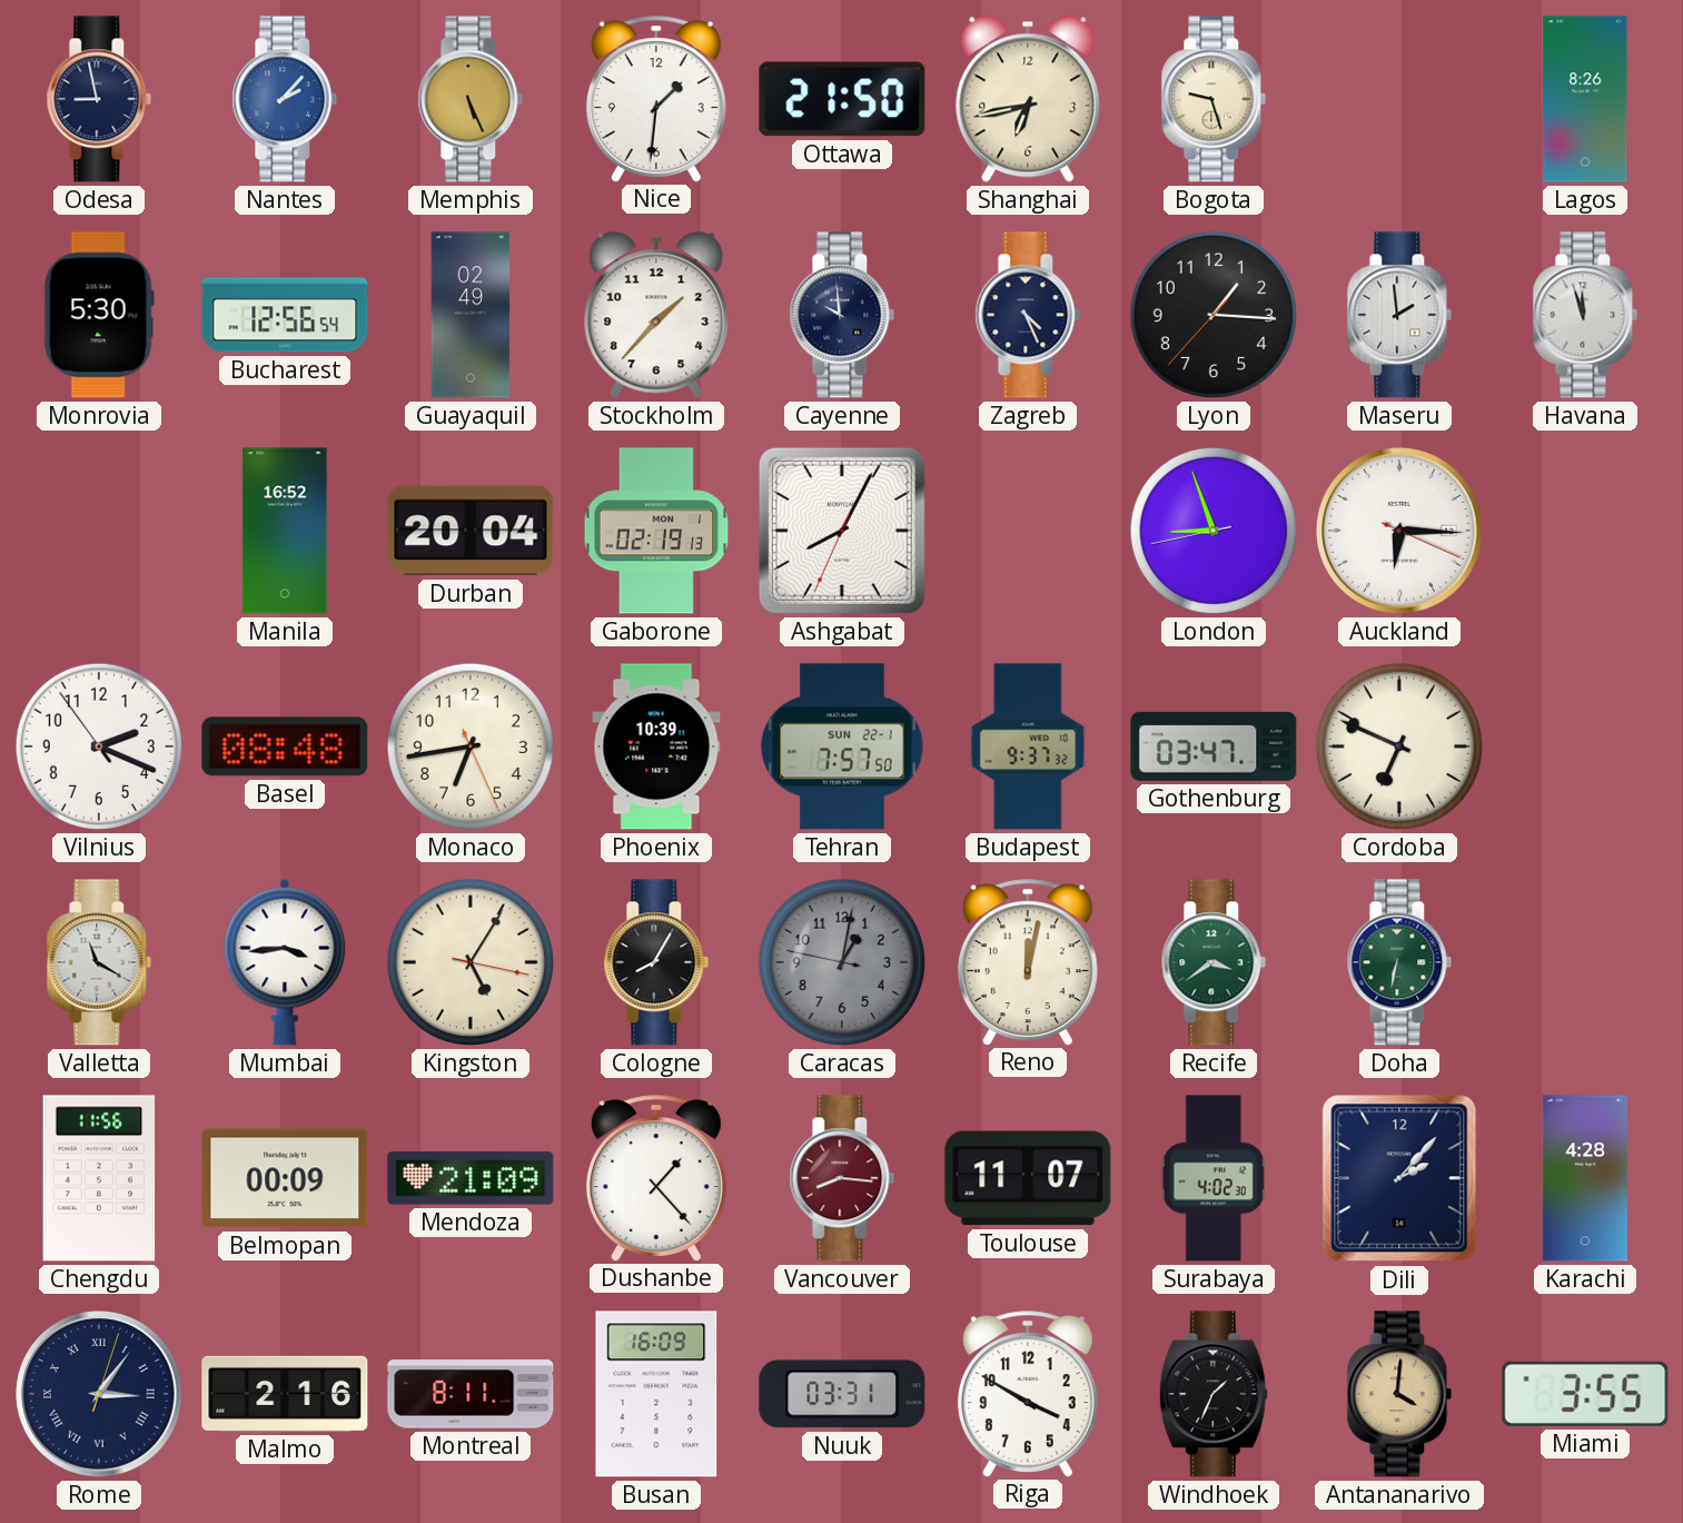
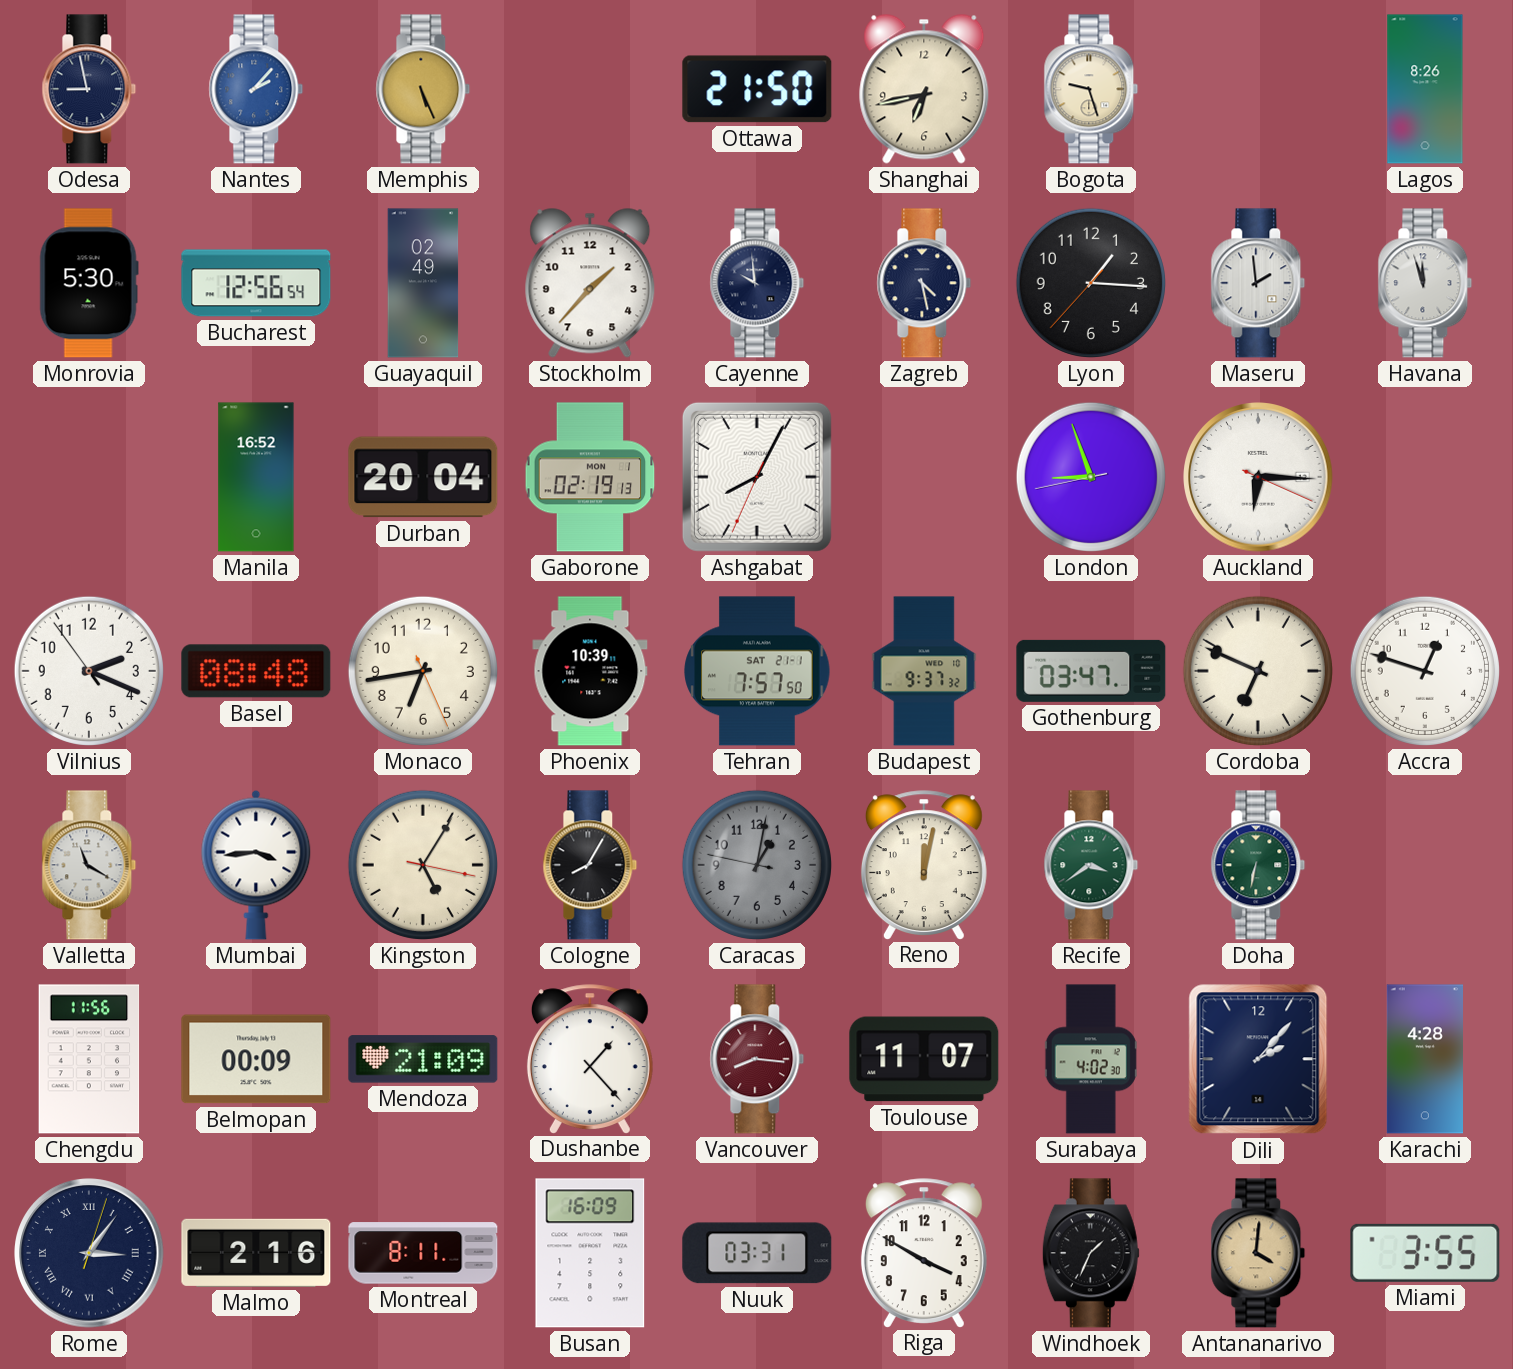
Nice: 1:31 -> none (656, 99)
Zagreb: 4:26 -> 4:28 (924, 283)
Tehran date: SUN 22-1 -> SAT 21-1 (757, 671)
Accra: none -> 12:48 (1425, 671)
